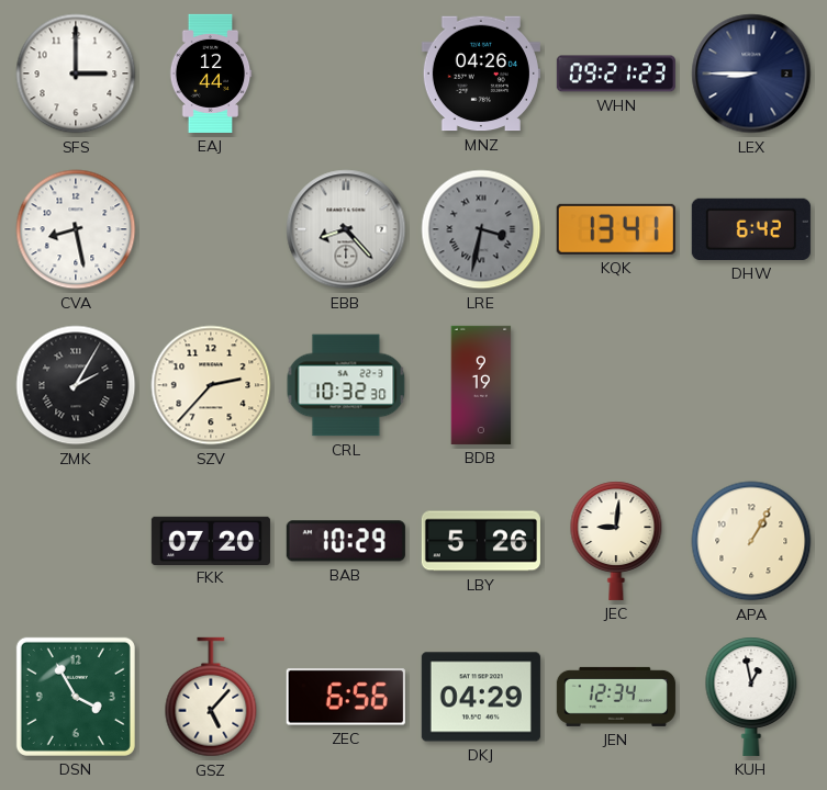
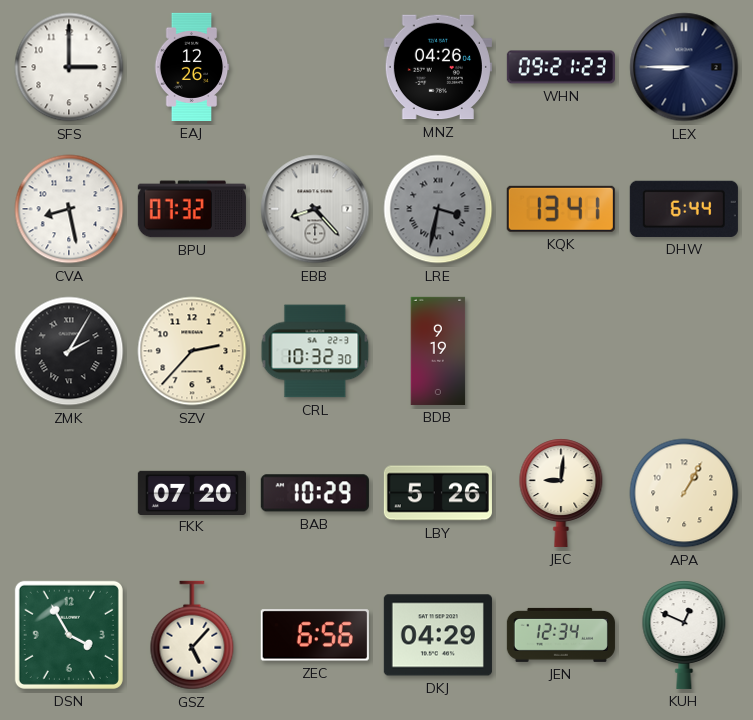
EAJ: 12:44 -> 12:26 (192, 67)
BPU: none -> 07:32 (192, 209)
DHW: 6:42 -> 6:44 (684, 209)
KUH: 12:58 -> 12:49 (684, 635)
